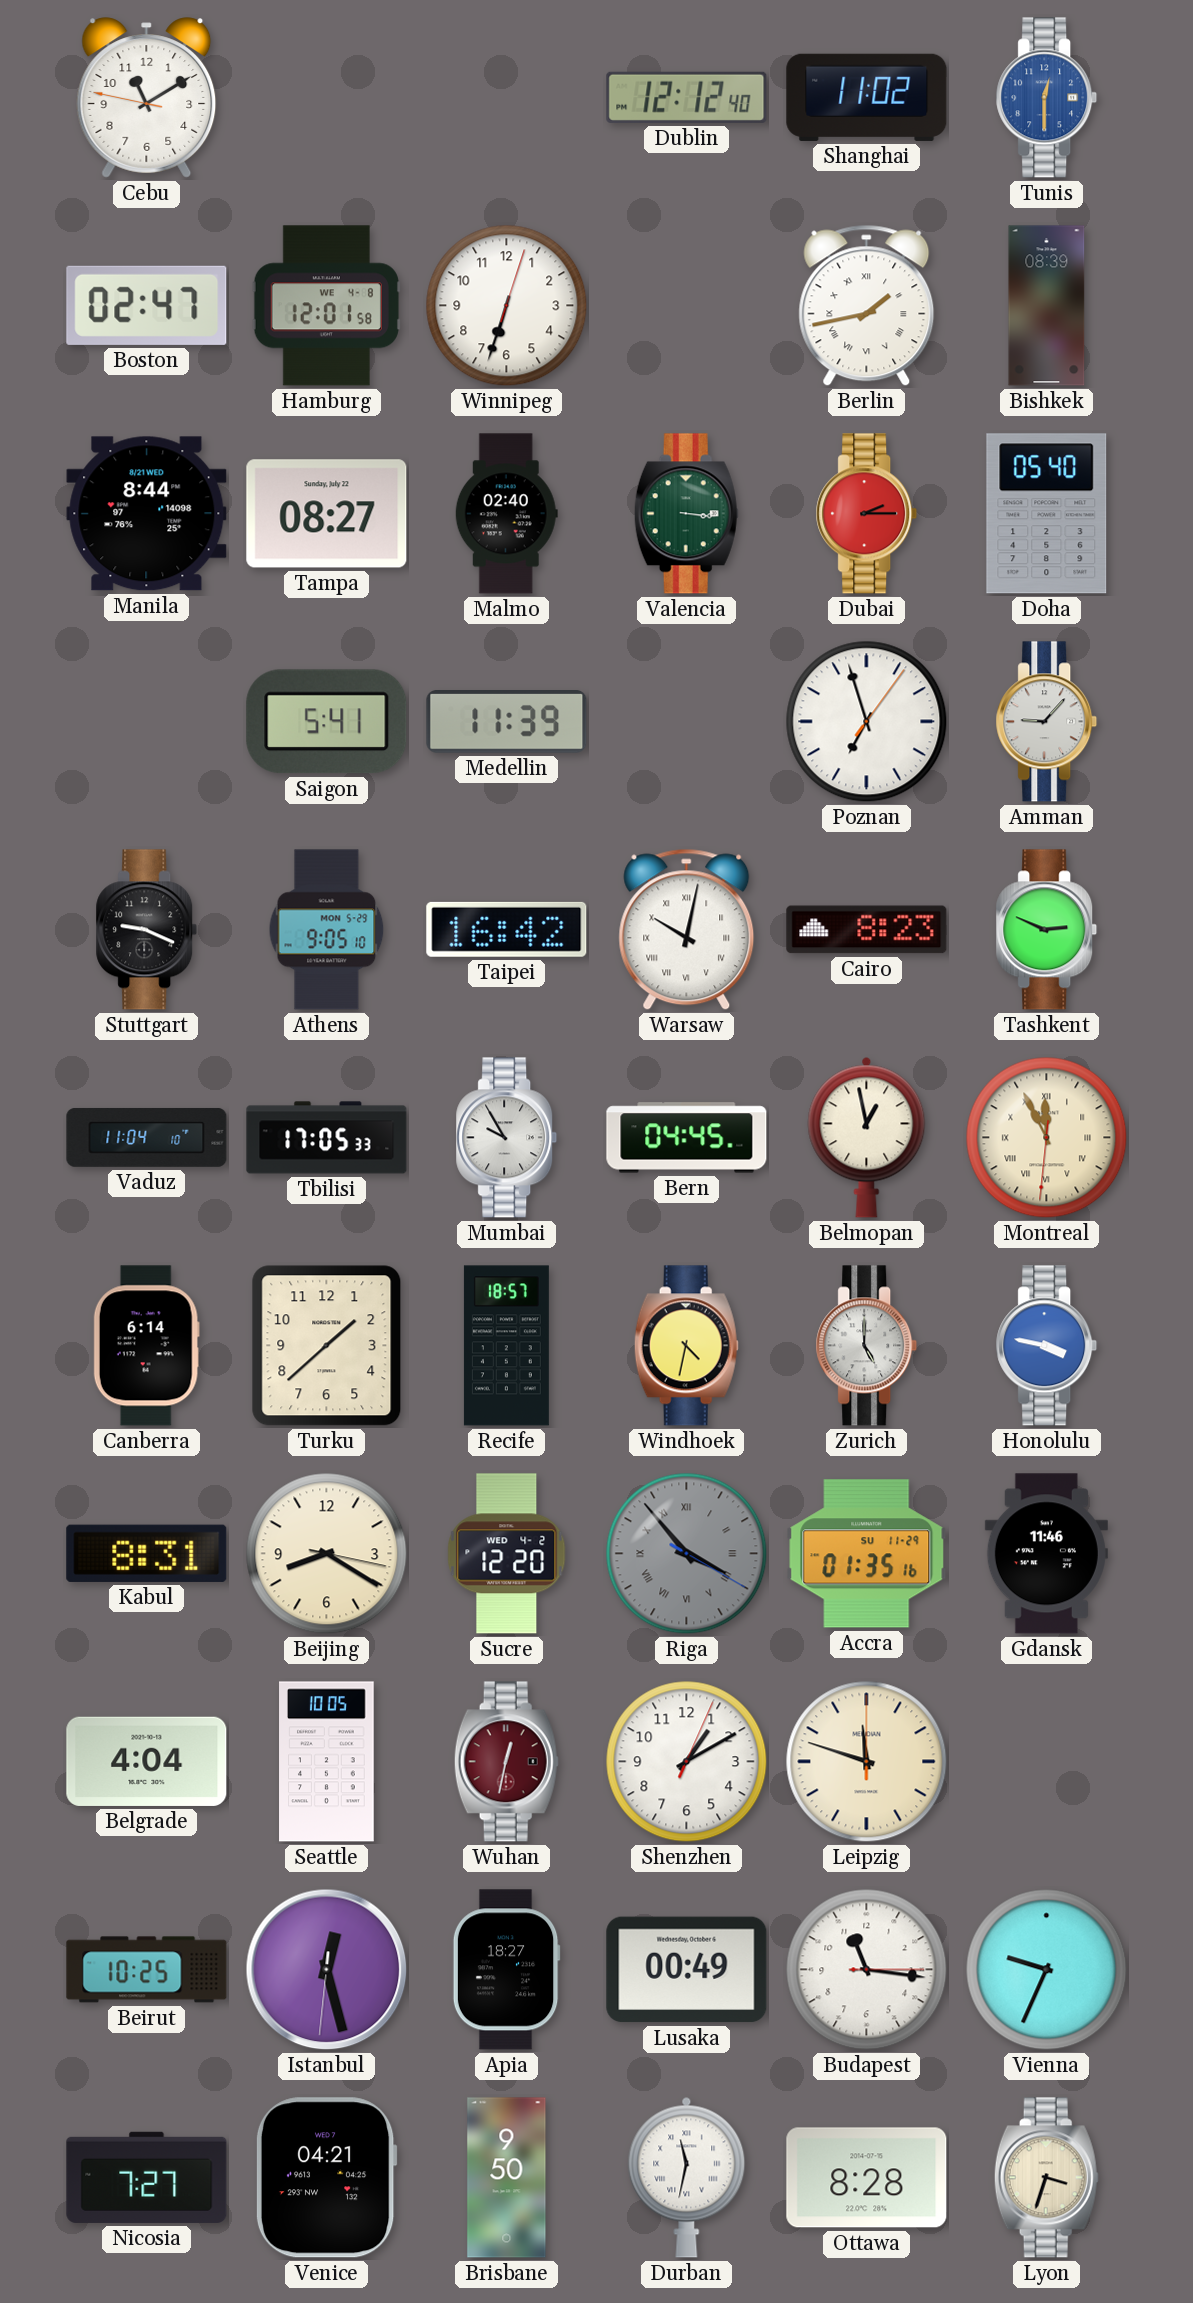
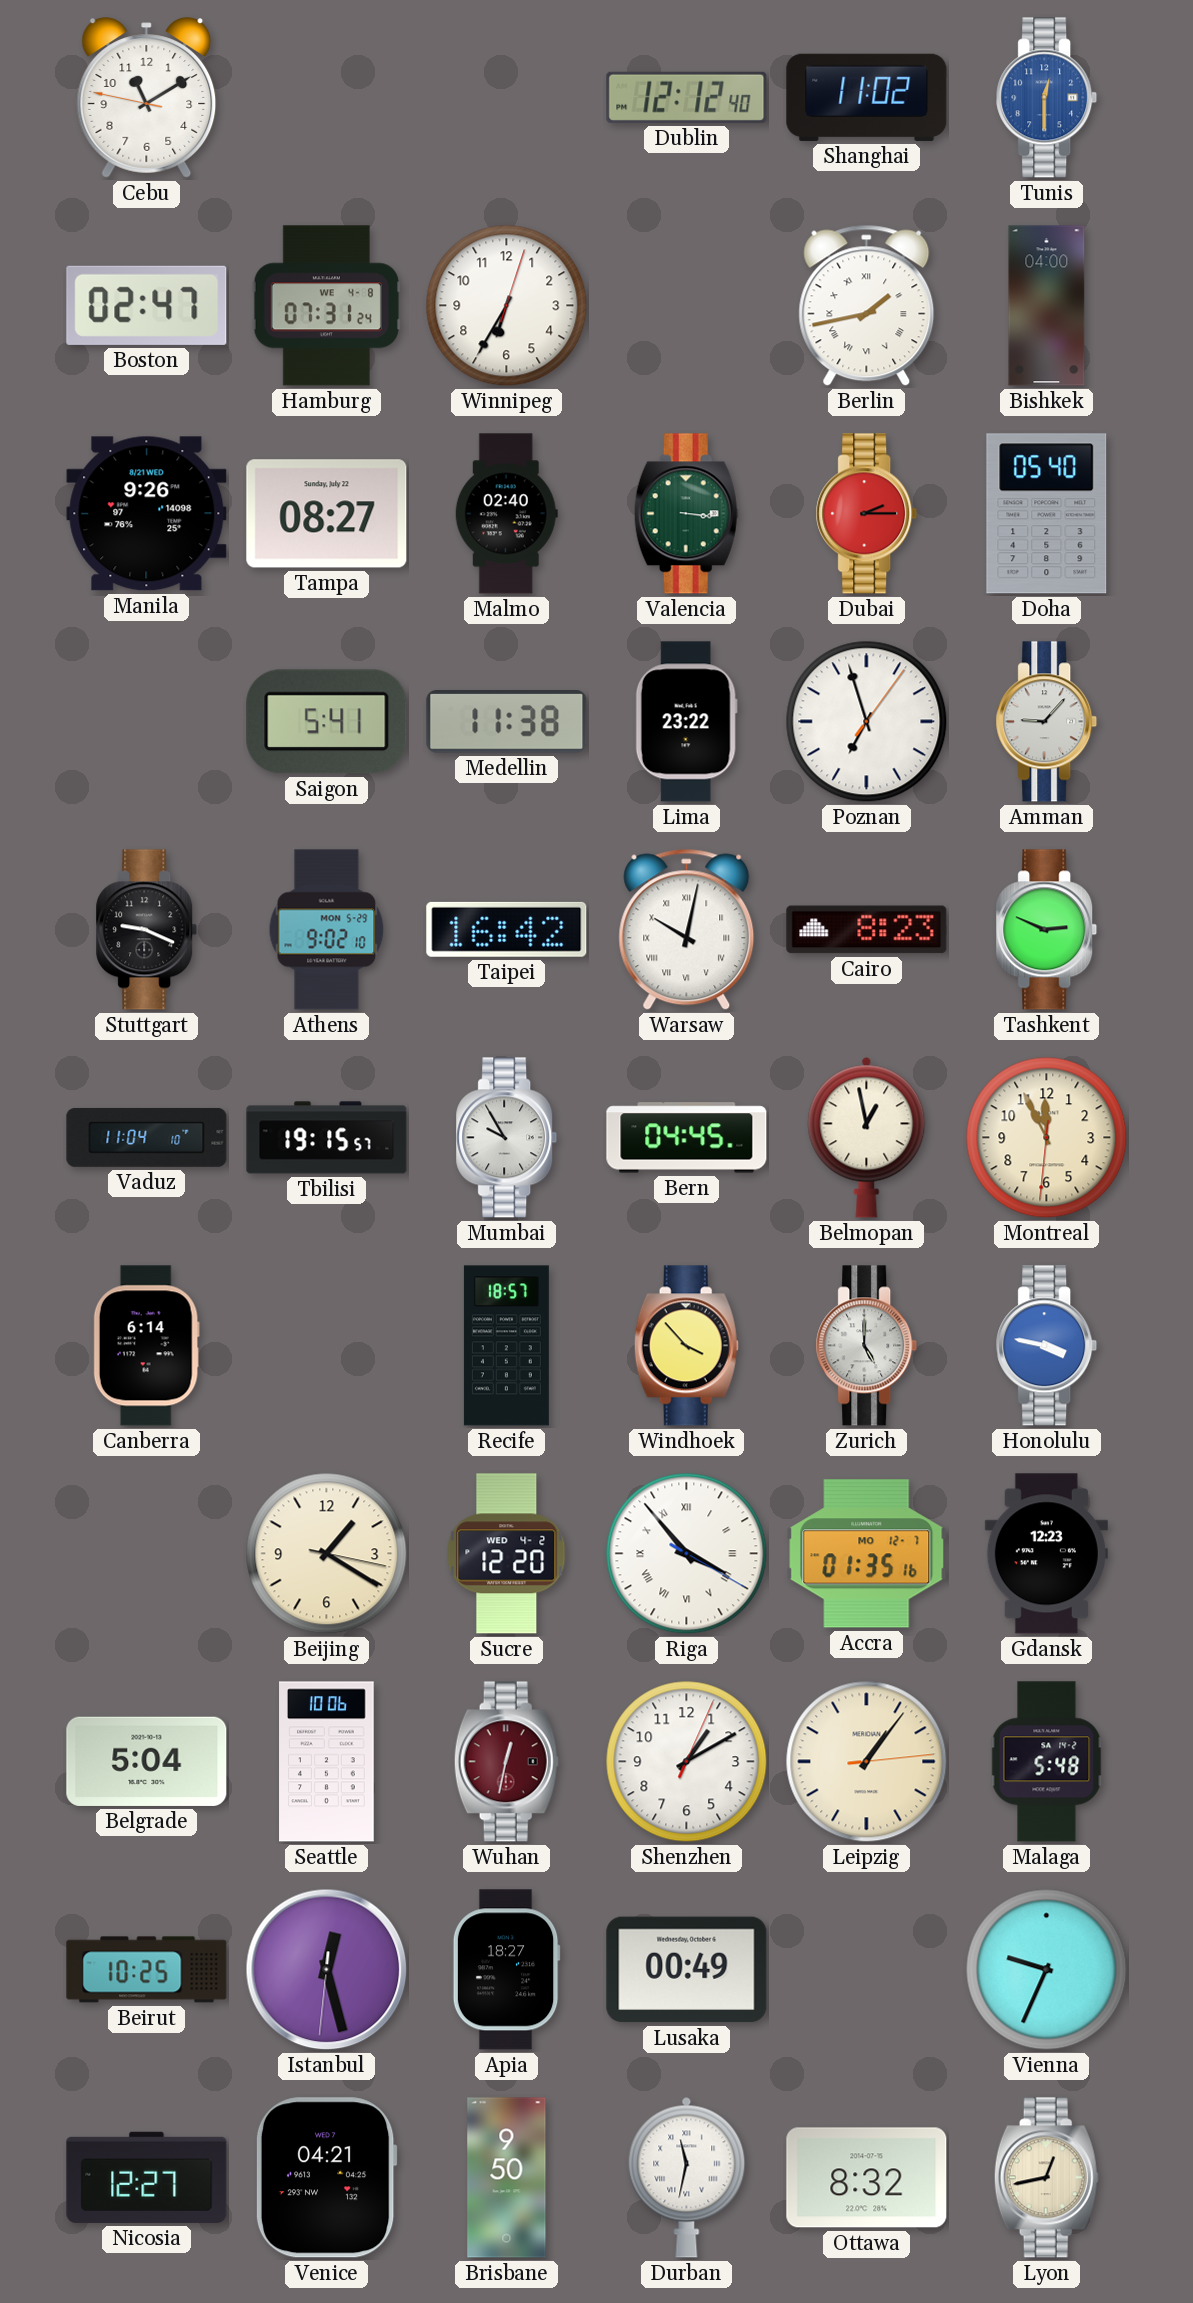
Hamburg: 12:01 -> 07:31 (326, 306)
Winnipeg: 6:33 -> 6:35 (507, 306)
Bishkek: 08:39 -> 04:00 (1047, 306)
Manila: 8:44 -> 9:26 (147, 514)
Medellin: 11:39 -> 11:38 (507, 722)
Lima: none -> 23:22 (686, 722)
Athens: 9:05 -> 9:02 (327, 930)
Tbilisi: 17:05 -> 19:15 (327, 1138)
Montreal numerals: Roman -> Arabic (1047, 1138)
Turku: 1:38 -> none (327, 1346)
Windhoek: 4:32 -> 3:53 (686, 1346)
Kabul: 8:31 -> none (147, 1553)
Beijing: 8:20 -> 1:20 (327, 1554)
Riga dial: grey -> white (687, 1554)
Accra date: SU 11-29 -> MO 12-7 (867, 1554)
Gdansk: 11:46 -> 12:23 (1046, 1554)
Belgrade: 4:04 -> 5:04 (147, 1761)
Seattle: 10:05 -> 10:06 (327, 1762)
Leipzig: 11:48 -> 1:06 (867, 1762)
Malaga: none -> 5:48 (1047, 1762)
Budapest: 11:16 -> none (867, 1970)
Nicosia: 7:27 -> 12:27 (147, 2177)
Ottawa: 8:28 -> 8:32 (867, 2178)
Lyon: 3:33 -> 12:43 (1046, 2178)
